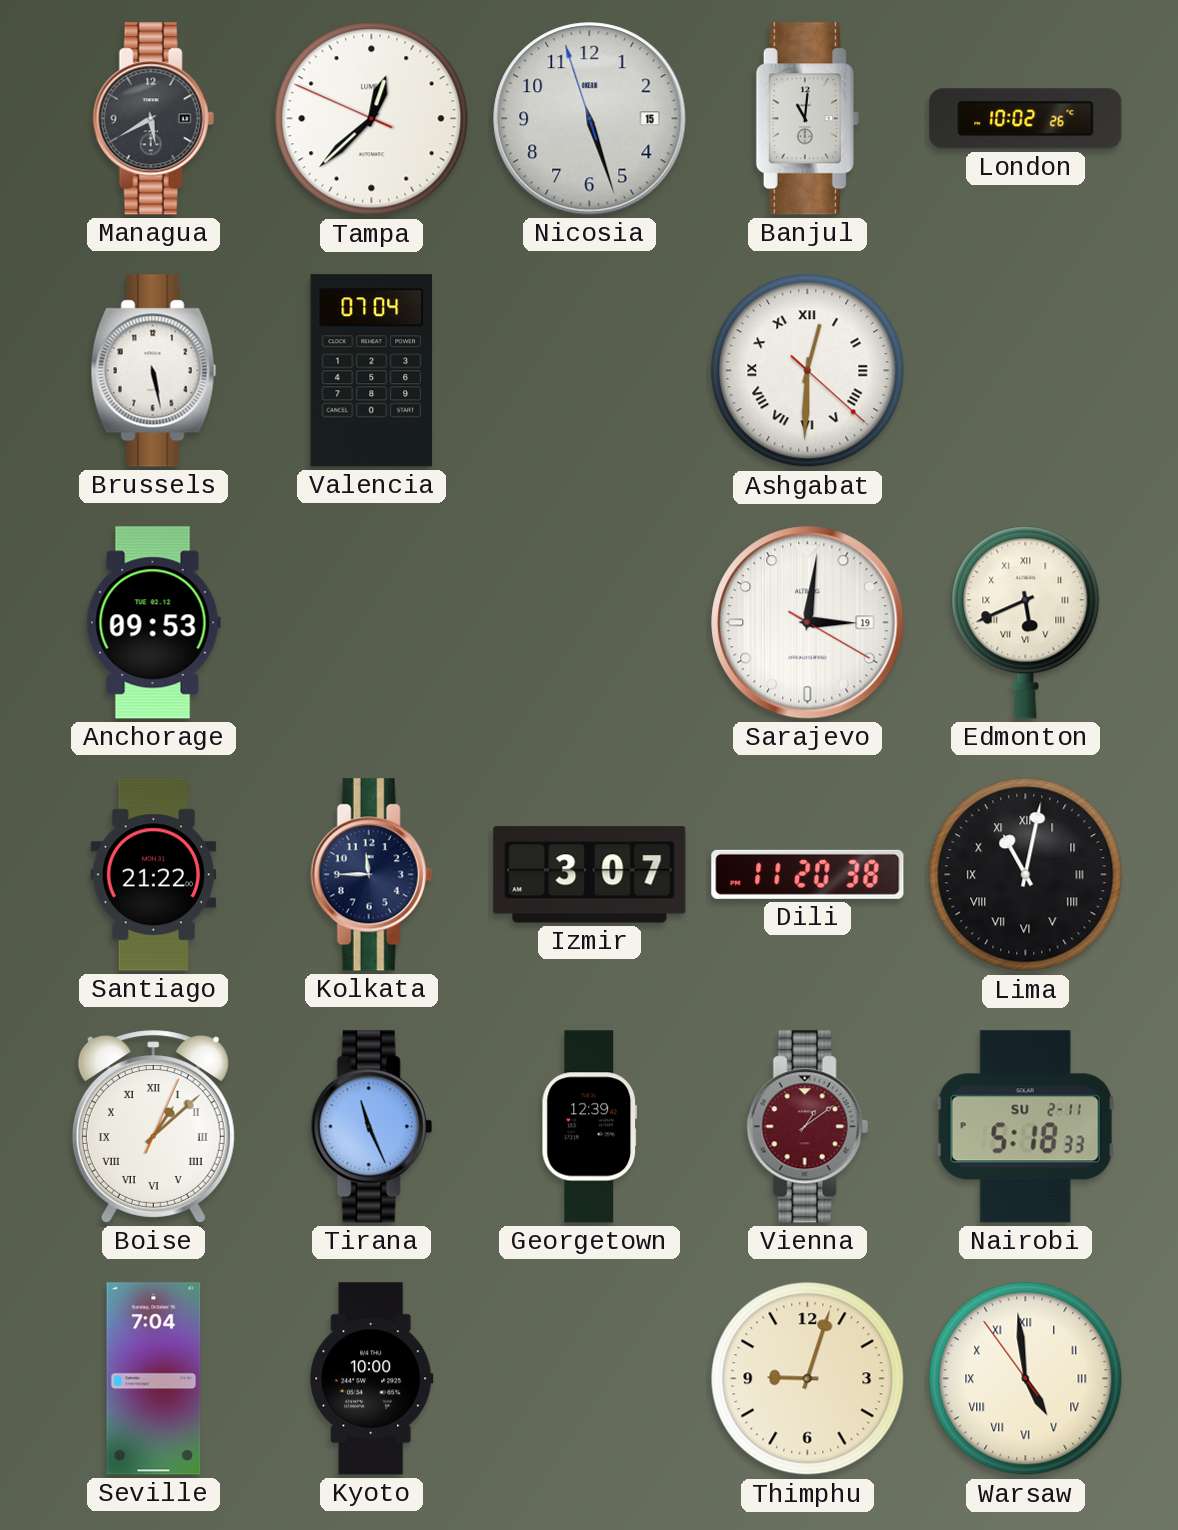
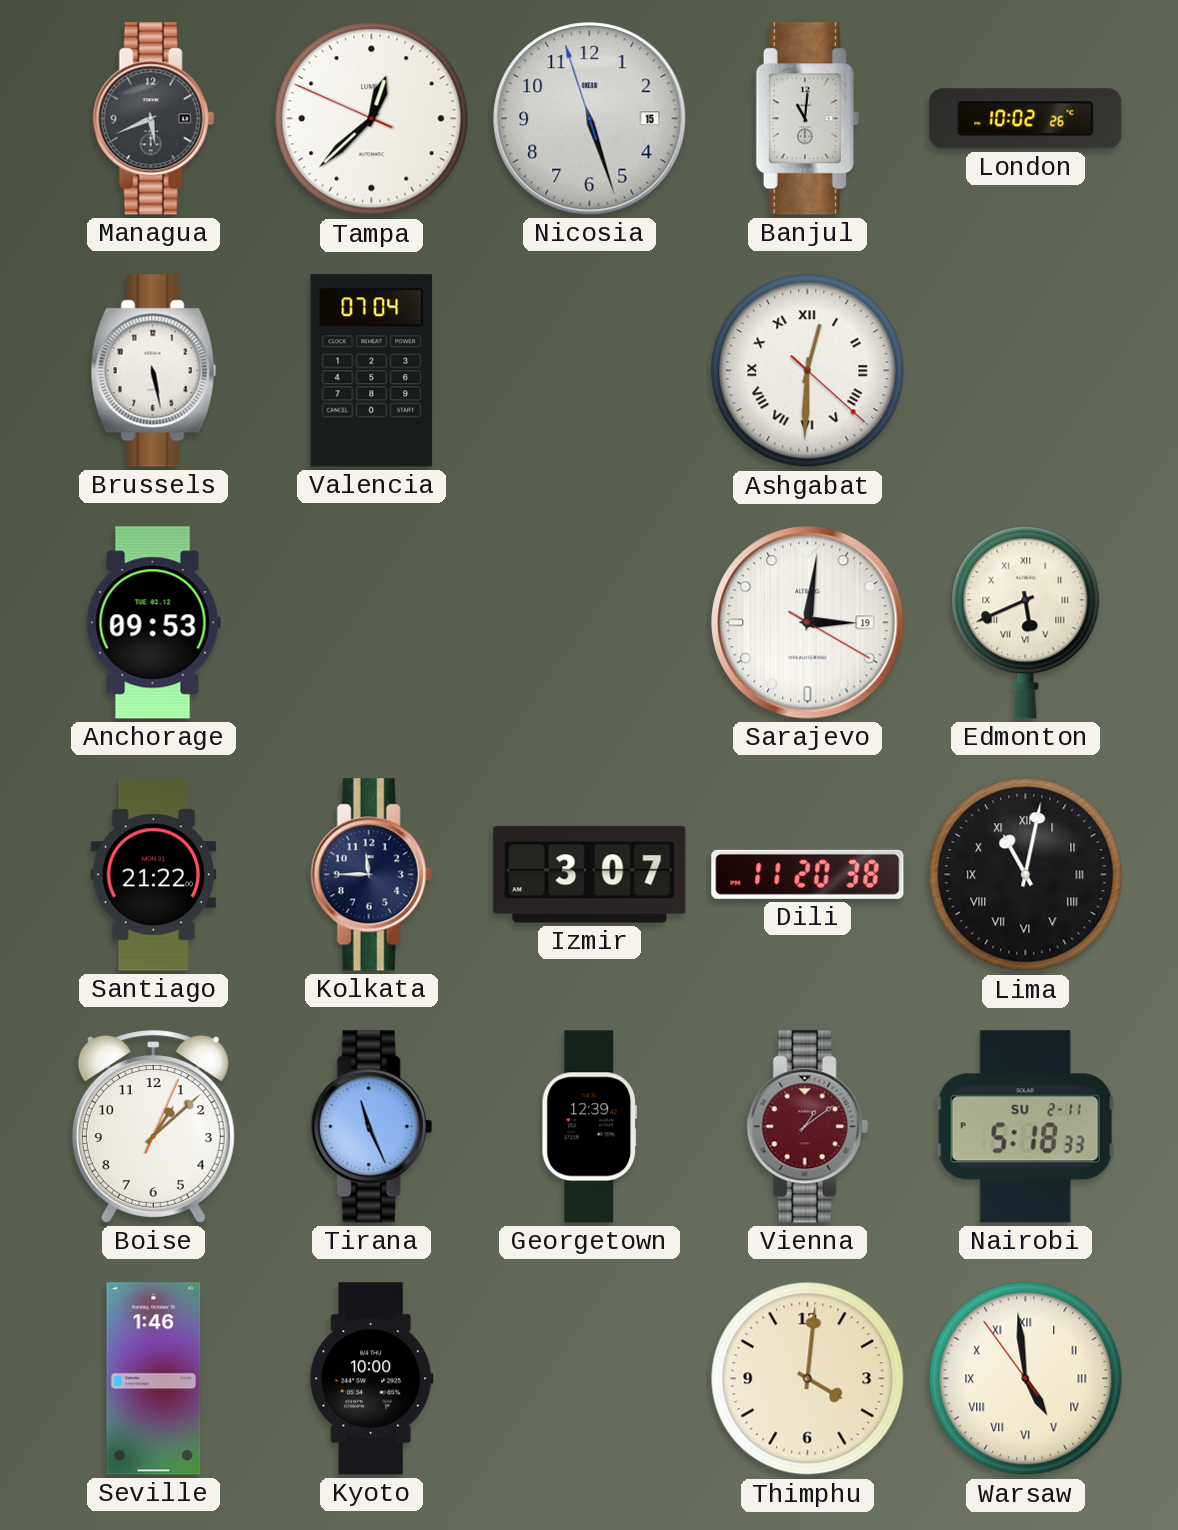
Managua: 5:40 -> 5:41 (153, 119)
Boise numerals: Roman -> Arabic (153, 1127)
Seville: 7:04 -> 1:46 (154, 1379)
Thimphu: 9:03 -> 4:01 (808, 1379)
